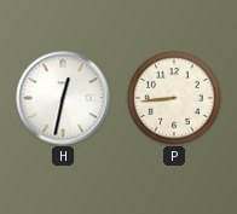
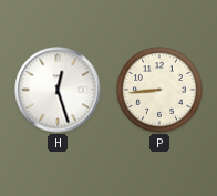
H: 12:32 -> 12:27 (58, 90)
